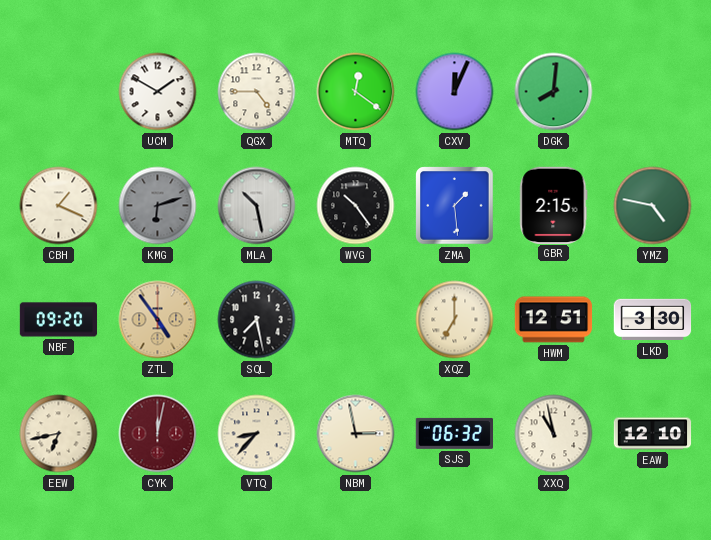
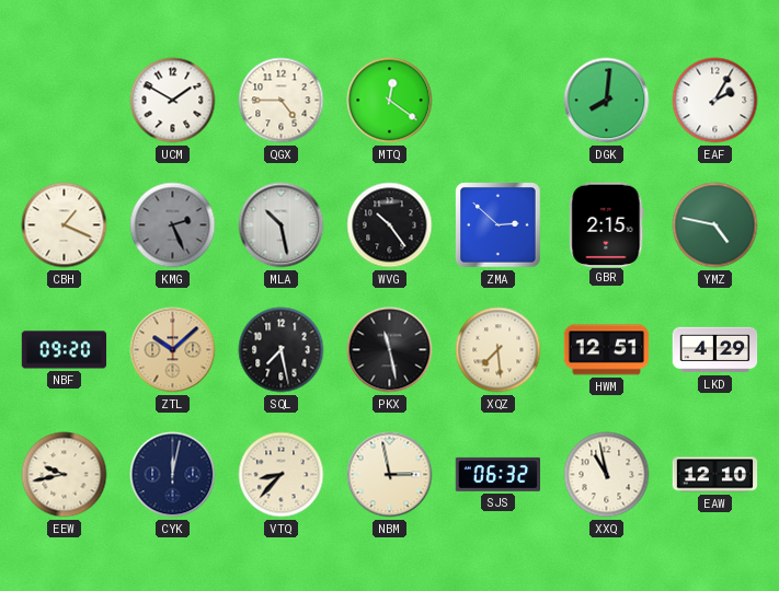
CXV: 12:04 -> none (455, 92)
EAF: none -> 2:05 (715, 101)
KMG: 6:12 -> 2:26 (173, 225)
ZMA: 1:29 -> 2:52 (499, 225)
ZTL: 4:54 -> 10:08 (173, 350)
PKX: none -> 11:28 (390, 350)
XQZ: 7:00 -> 7:29 (499, 350)
LKD: 3:30 -> 4:29 (715, 350)
EEW: 6:43 -> 9:43 (65, 475)
CYK dial: burgundy -> navy (173, 475)
